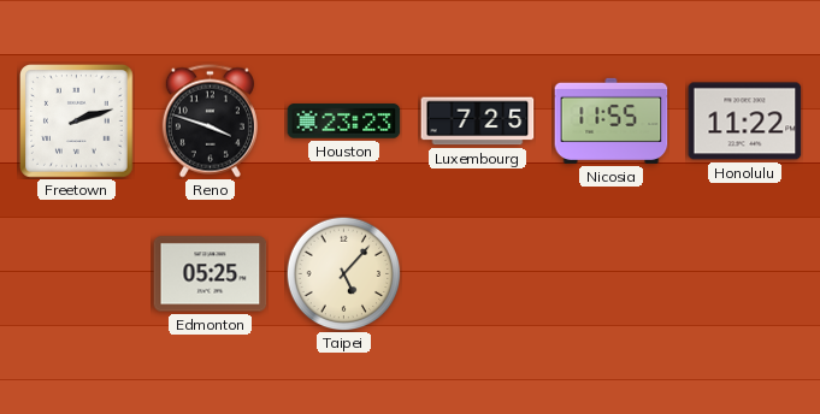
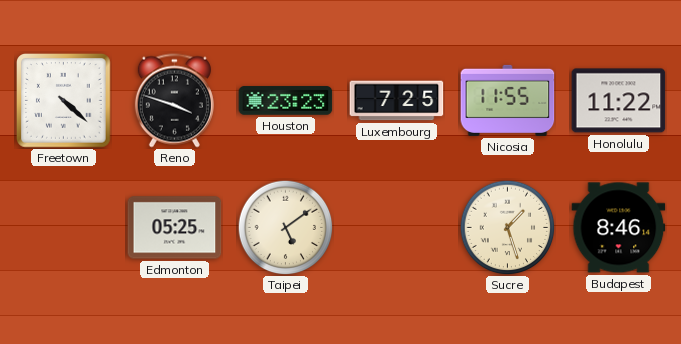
Freetown: 2:12 -> 4:22 (64, 101)
Taipei: 5:07 -> 5:09 (285, 227)
Sucre: none -> 1:27 (507, 227)
Budapest: none -> 8:46 (619, 228)
